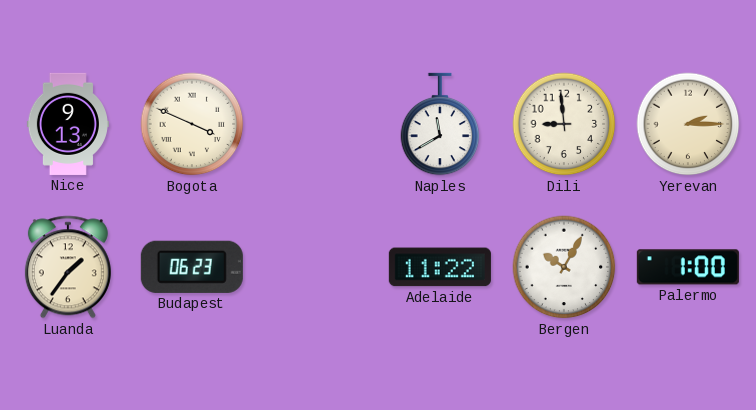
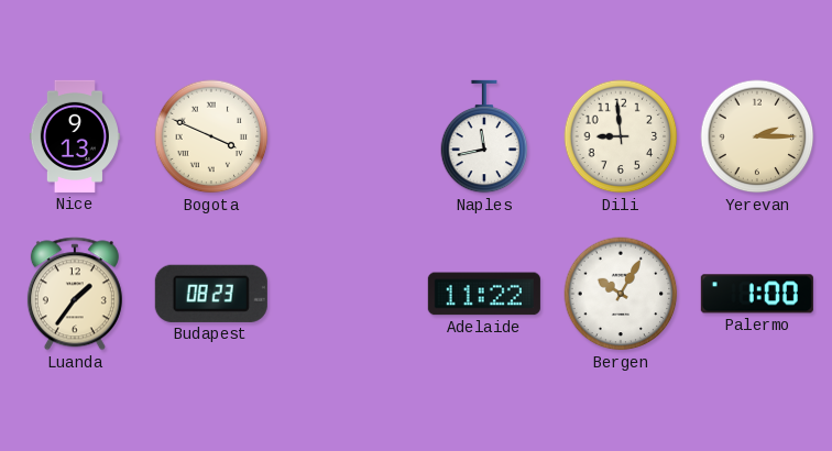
Naples: 11:40 -> 11:43 (484, 136)
Budapest: 06:23 -> 08:23 (211, 294)
